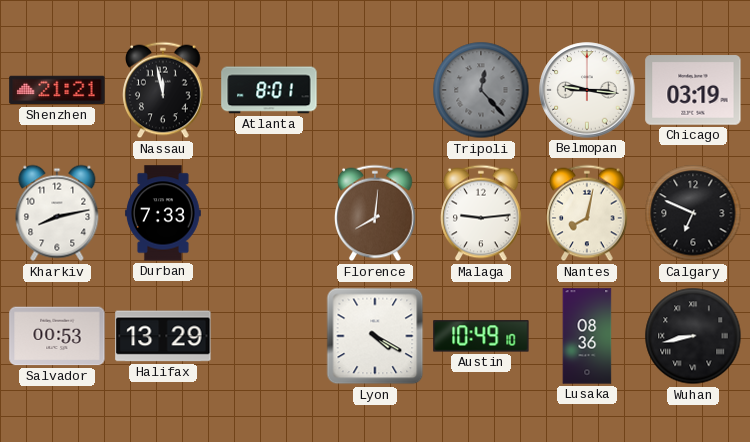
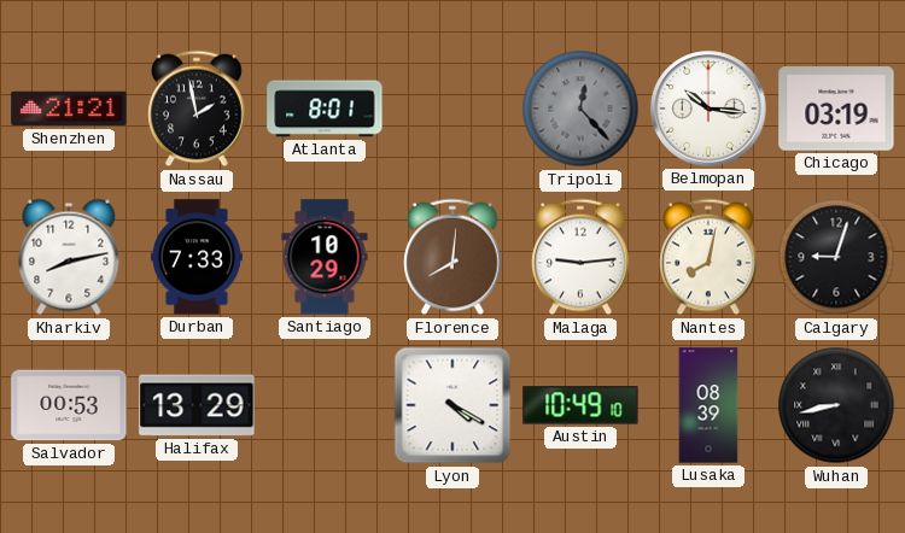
Nassau: 11:58 -> 1:58 (197, 109)
Belmopan: 9:16 -> 10:16 (708, 109)
Santiago: none -> 10:29 (325, 257)
Calgary: 6:49 -> 9:03 (836, 257)
Lusaka: 08:36 -> 08:39 (708, 405)
